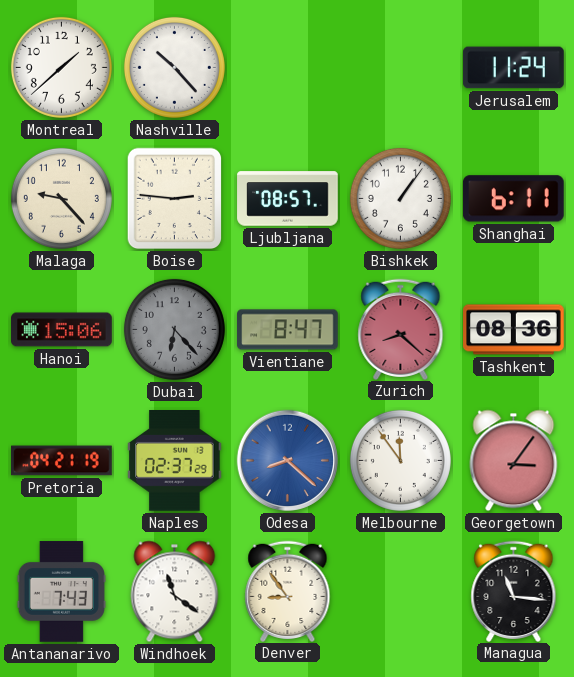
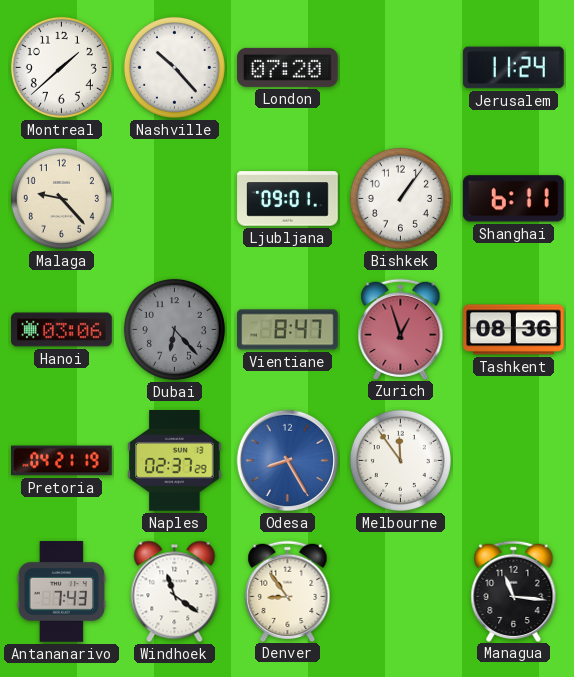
London: none -> 07:20 (288, 67)
Boise: 2:46 -> none (175, 199)
Ljubljana: 08:57 -> 09:01 (288, 199)
Hanoi: 15:06 -> 03:06 (62, 330)
Zurich: 8:22 -> 12:57 (401, 329)
Odesa: 8:22 -> 8:25 (288, 461)
Georgetown: 3:06 -> none (514, 461)
